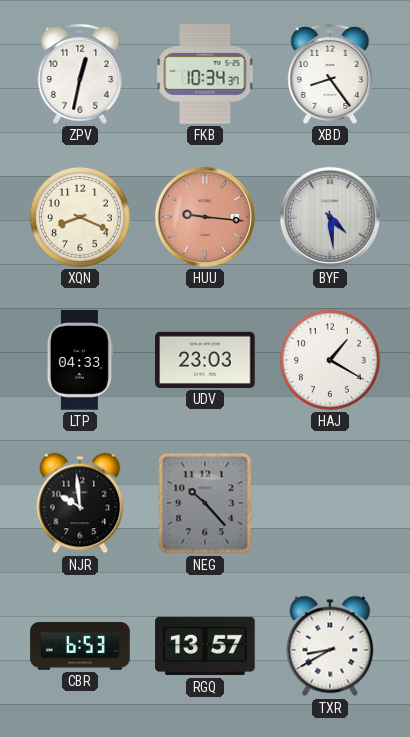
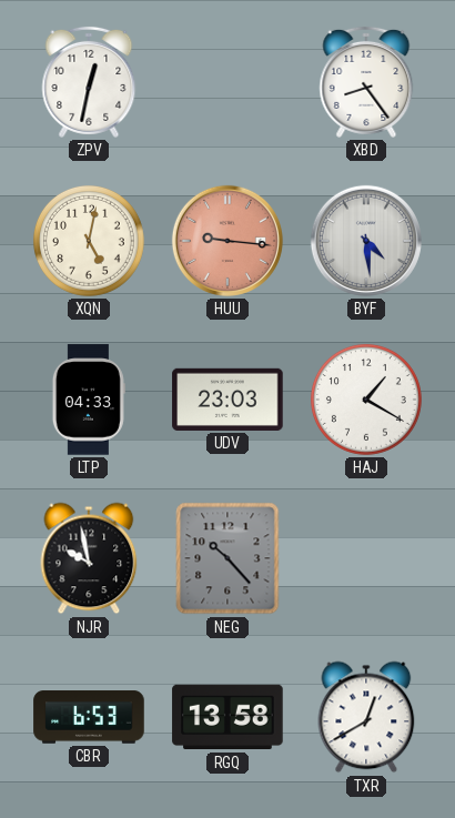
FKB: 10:34 -> none (205, 74)
XQN: 8:19 -> 5:02 (89, 241)
NJR: 9:59 -> 9:58 (89, 558)
RGQ: 13:57 -> 13:58 (228, 717)
TXR: 8:40 -> 12:40 (366, 717)
